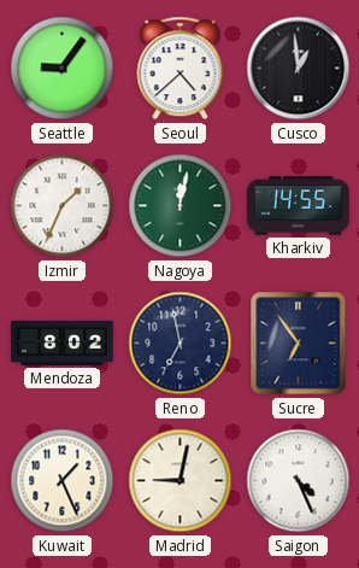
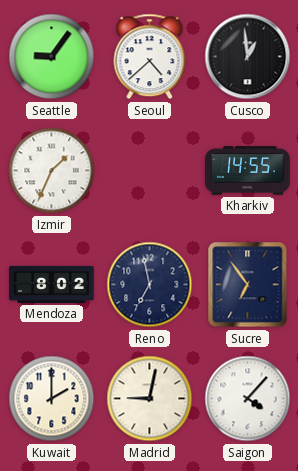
Nagoya: 12:02 -> none (181, 206)
Kuwait: 1:26 -> 2:00 (52, 399)
Saigon: 4:26 -> 4:07 (248, 399)
